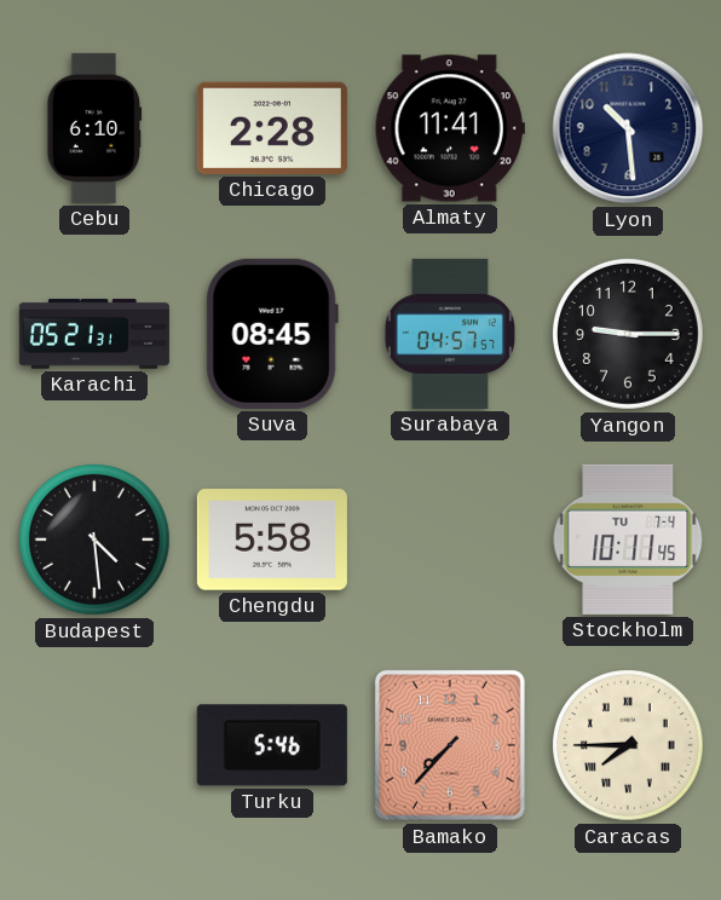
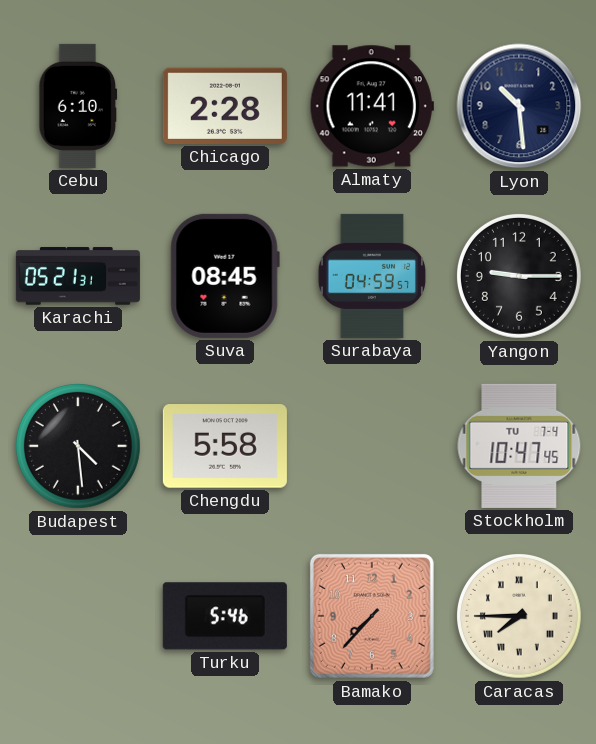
Surabaya: 04:57 -> 04:59 (372, 276)
Stockholm: 10:11 -> 10:47 (519, 446)
